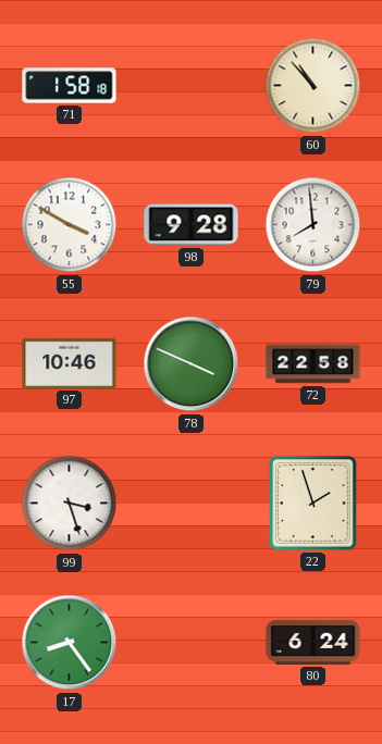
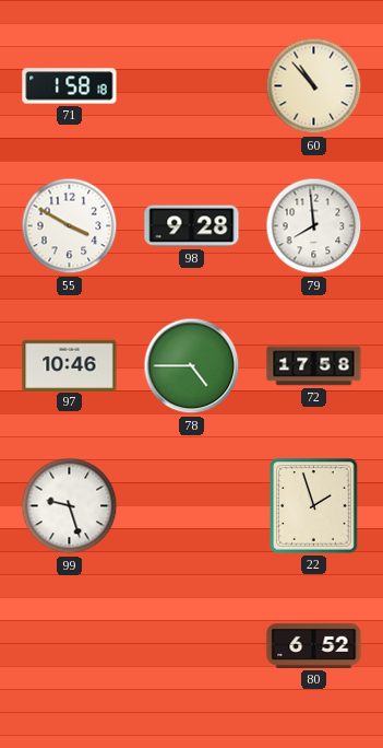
78: 3:49 -> 4:45 (192, 366)
72: 22:58 -> 17:58 (314, 366)
99: 3:27 -> 9:27 (70, 506)
17: 8:24 -> none (70, 643)
80: 6:24 -> 6:52 (314, 645)
